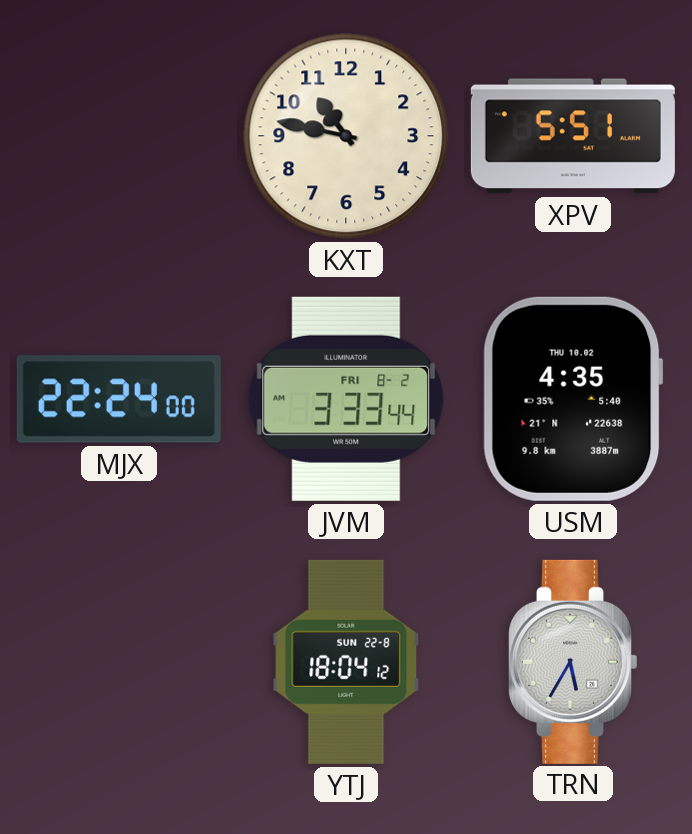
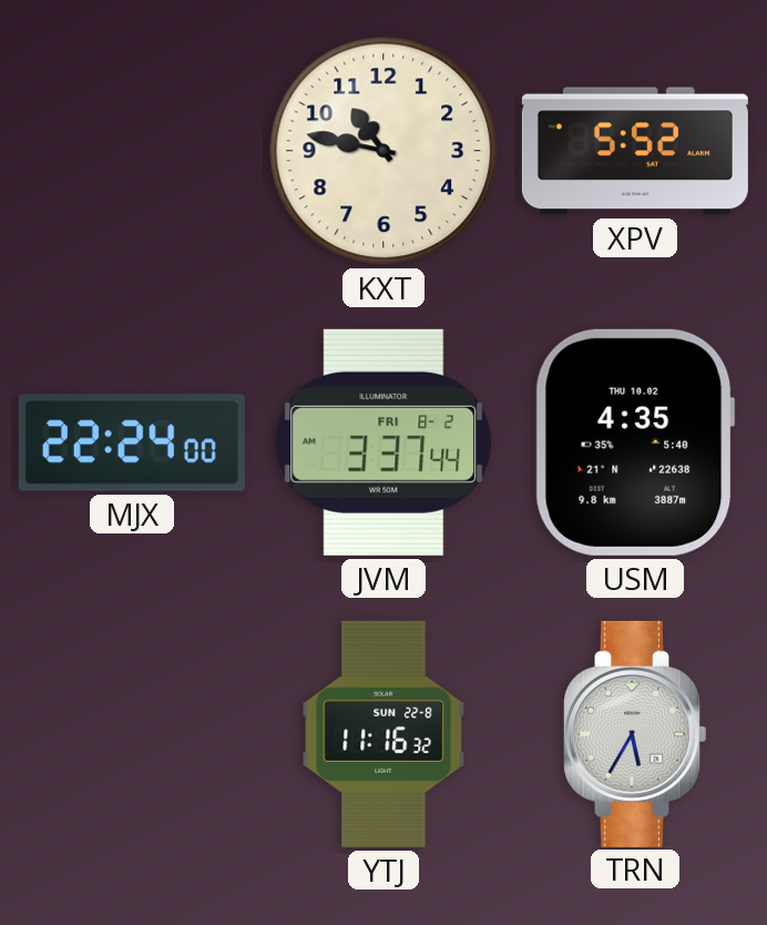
XPV: 5:51 -> 5:52 (635, 151)
JVM: 3:33 -> 3:37 (383, 443)
YTJ: 18:04 -> 11:16 (383, 734)
